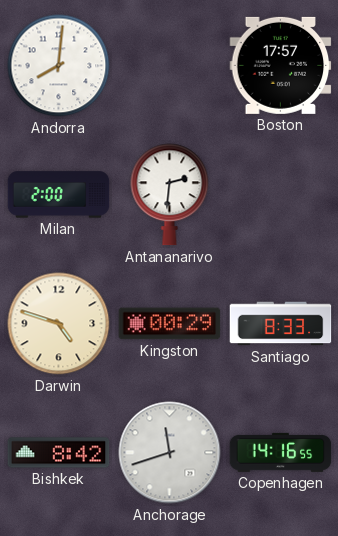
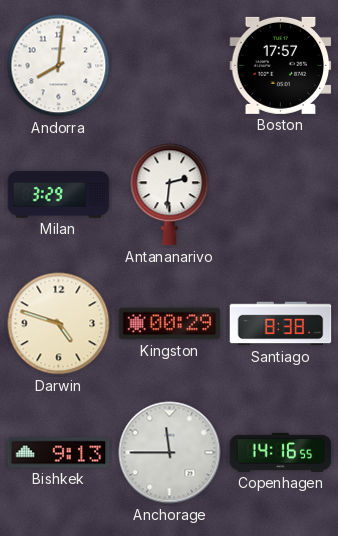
Milan: 2:00 -> 3:29 (59, 195)
Santiago: 8:33 -> 8:38 (281, 324)
Bishkek: 8:42 -> 9:13 (59, 453)
Anchorage: 11:42 -> 11:45 (170, 453)
